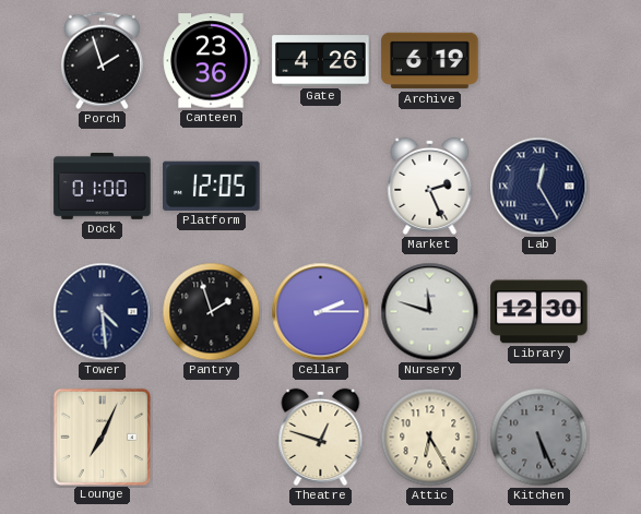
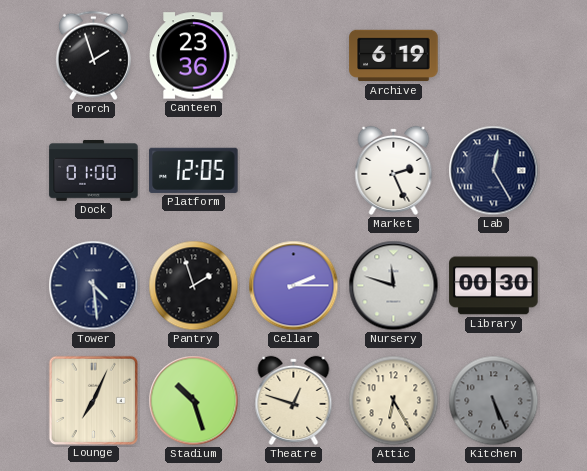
Gate: 4:26 -> none (321, 61)
Library: 12:30 -> 00:30 (494, 286)
Stadium: none -> 10:27 (194, 401)
